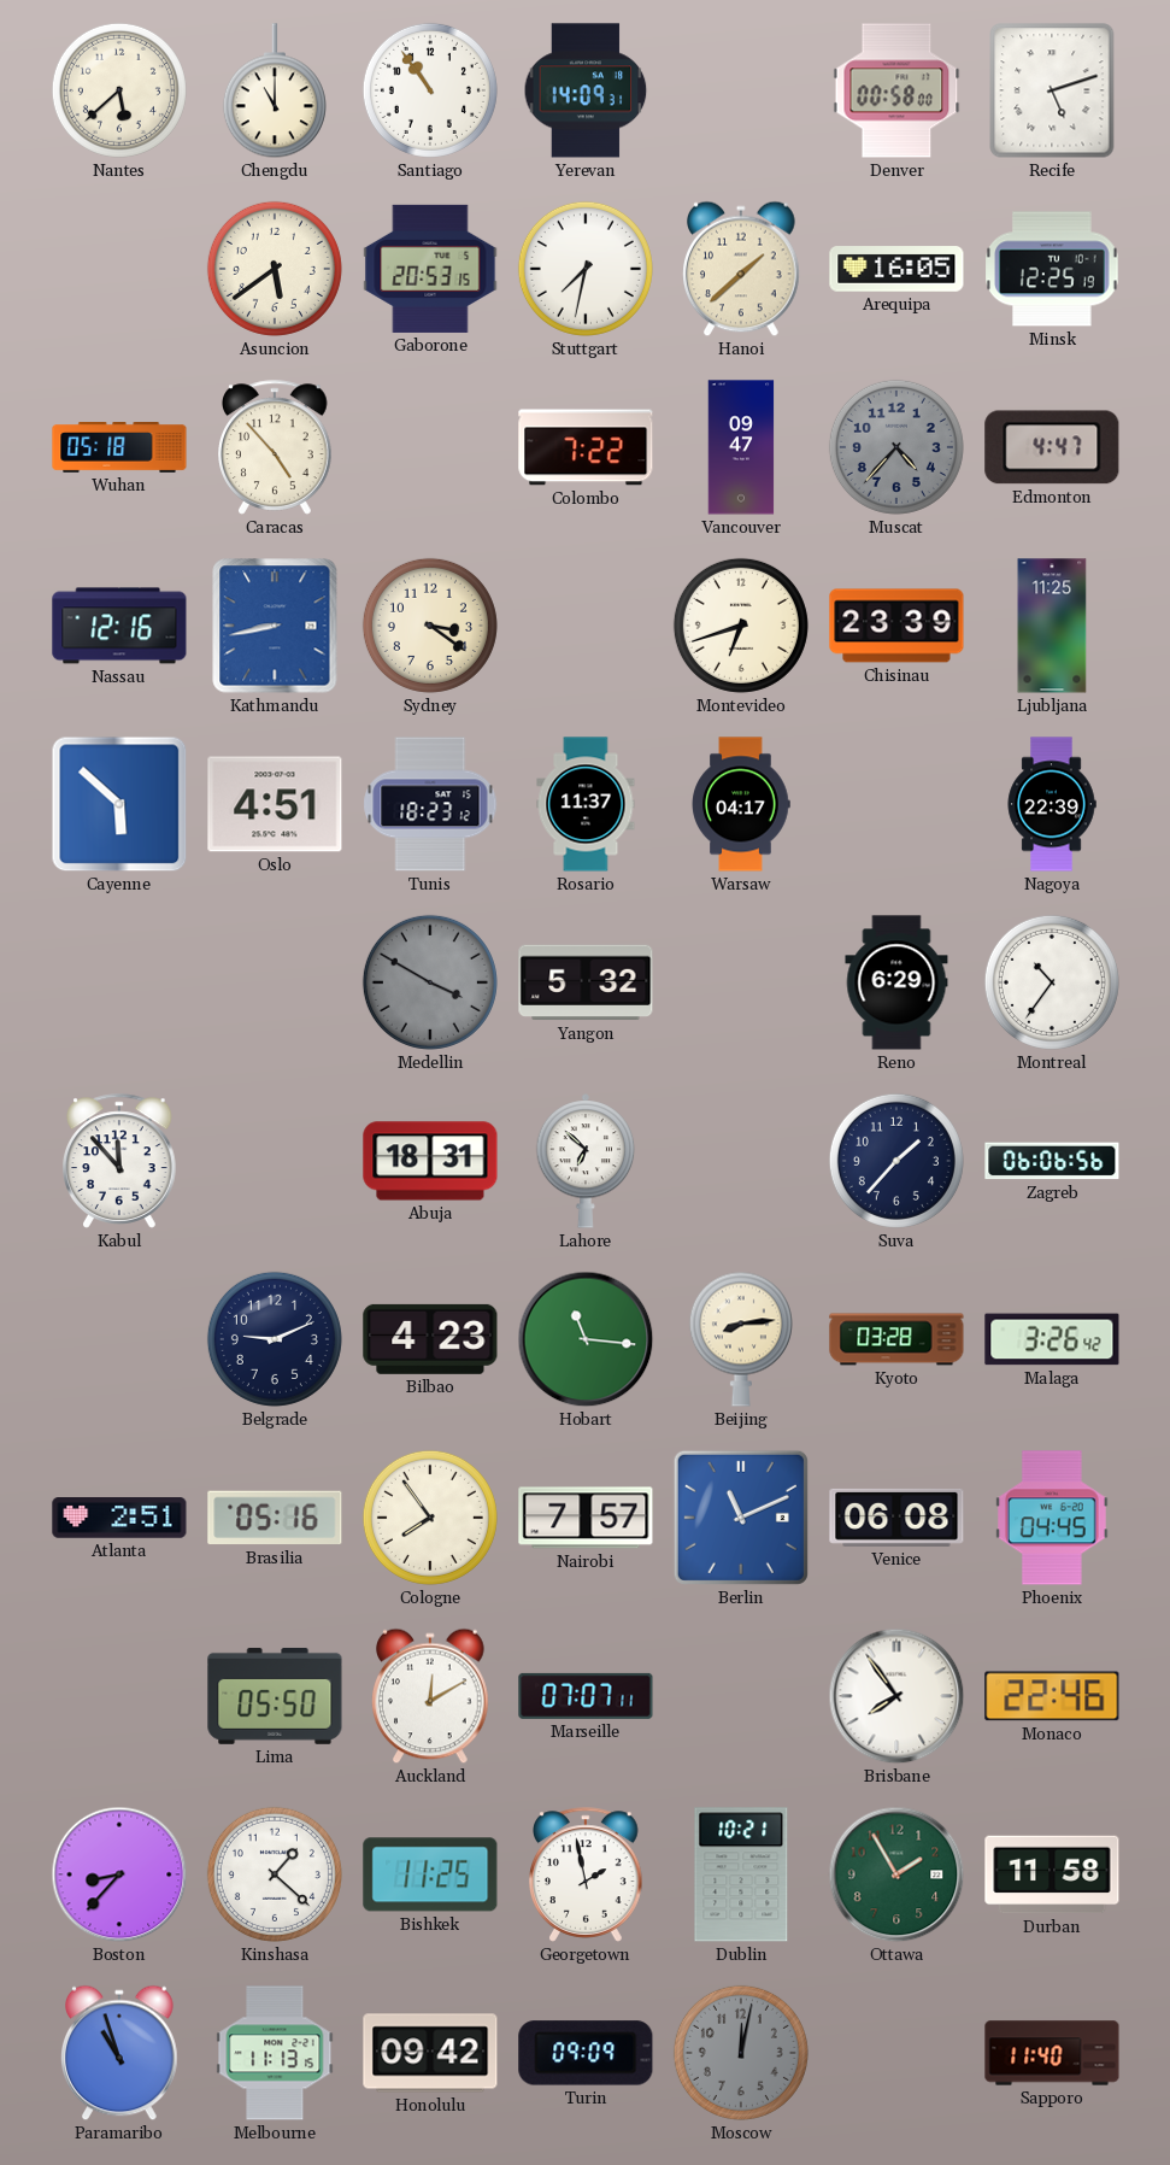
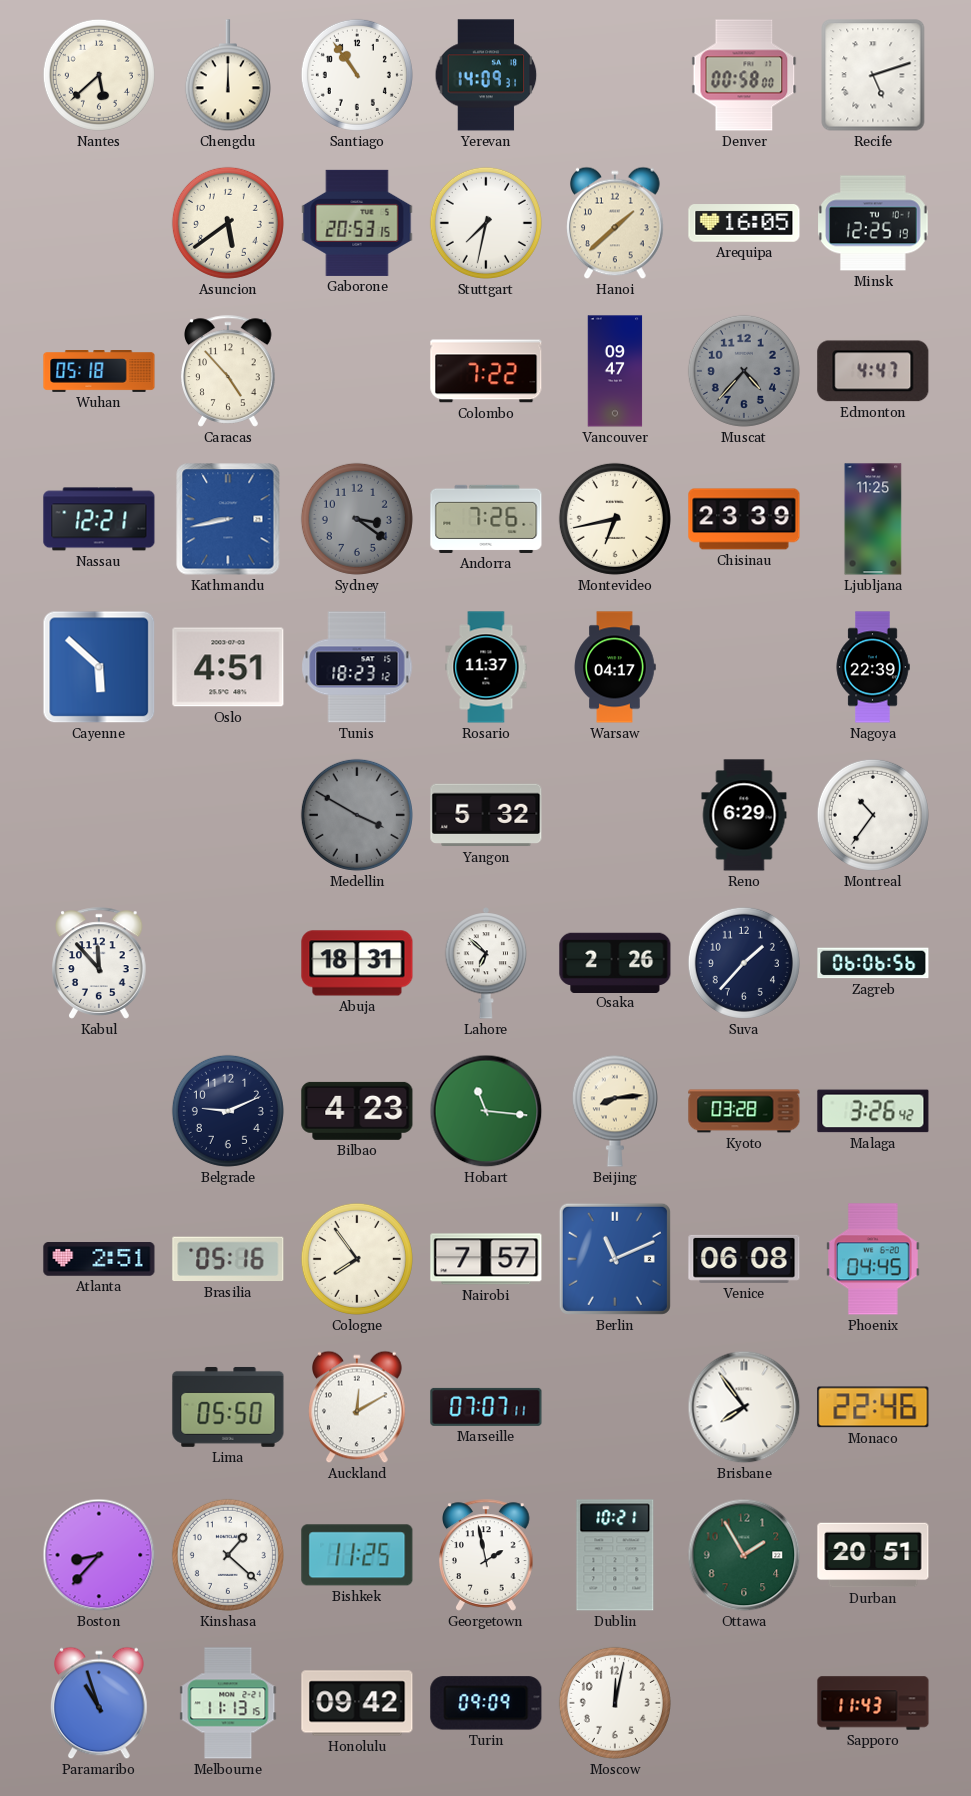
Chengdu: 11:00 -> 12:00 (228, 76)
Nassau: 12:16 -> 12:21 (99, 519)
Sydney dial: cream -> grey (357, 519)
Andorra: none -> 7:26 (486, 519)
Montevideo: 6:42 -> 6:43 (615, 519)
Osaka: none -> 2:26 (615, 962)
Durban: 11:58 -> 20:51 (873, 1555)
Moscow dial: grey -> white (615, 1703)
Sapporo: 11:40 -> 11:43 (873, 1703)
